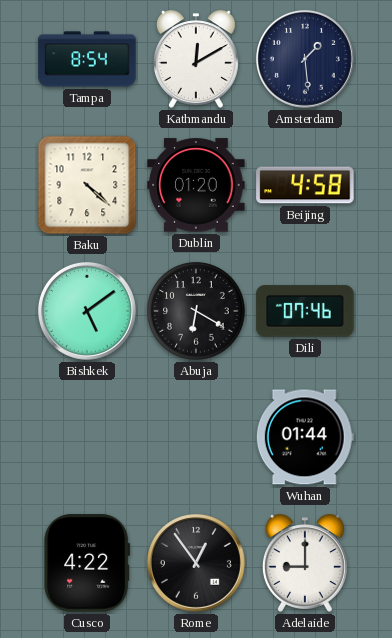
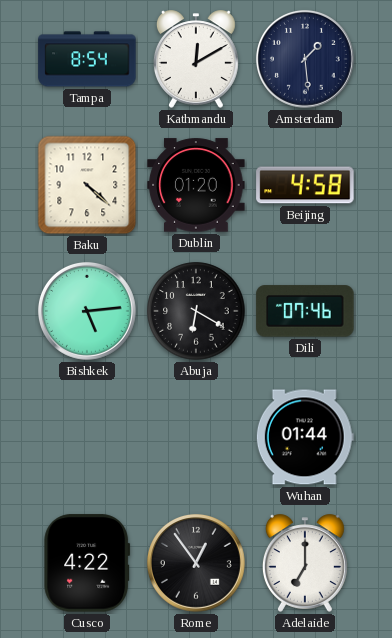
Bishkek: 5:09 -> 5:14 (87, 311)
Adelaide: 9:00 -> 7:00 (305, 563)
